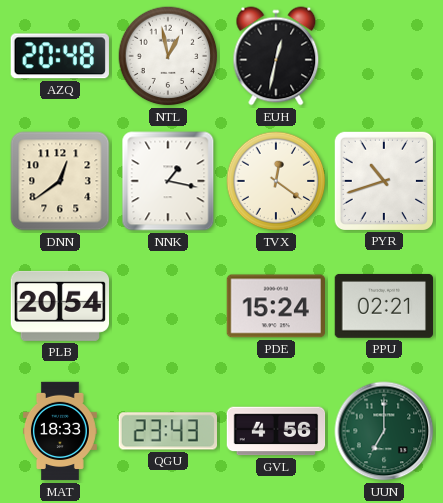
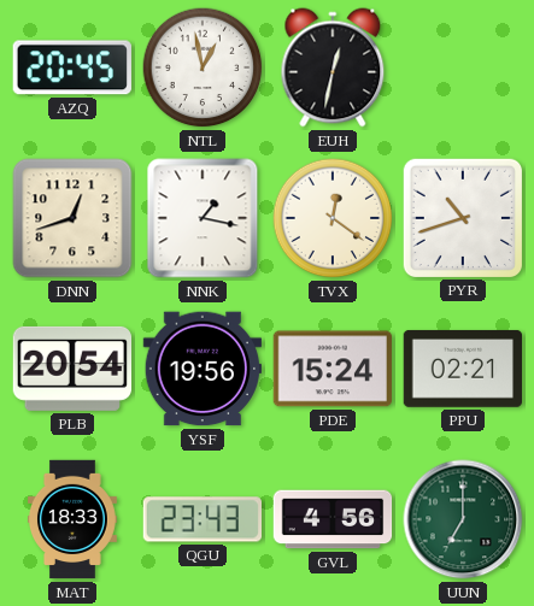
AZQ: 20:48 -> 20:45 (72, 67)
DNN: 12:39 -> 12:42 (72, 218)
YSF: none -> 19:56 (201, 369)
